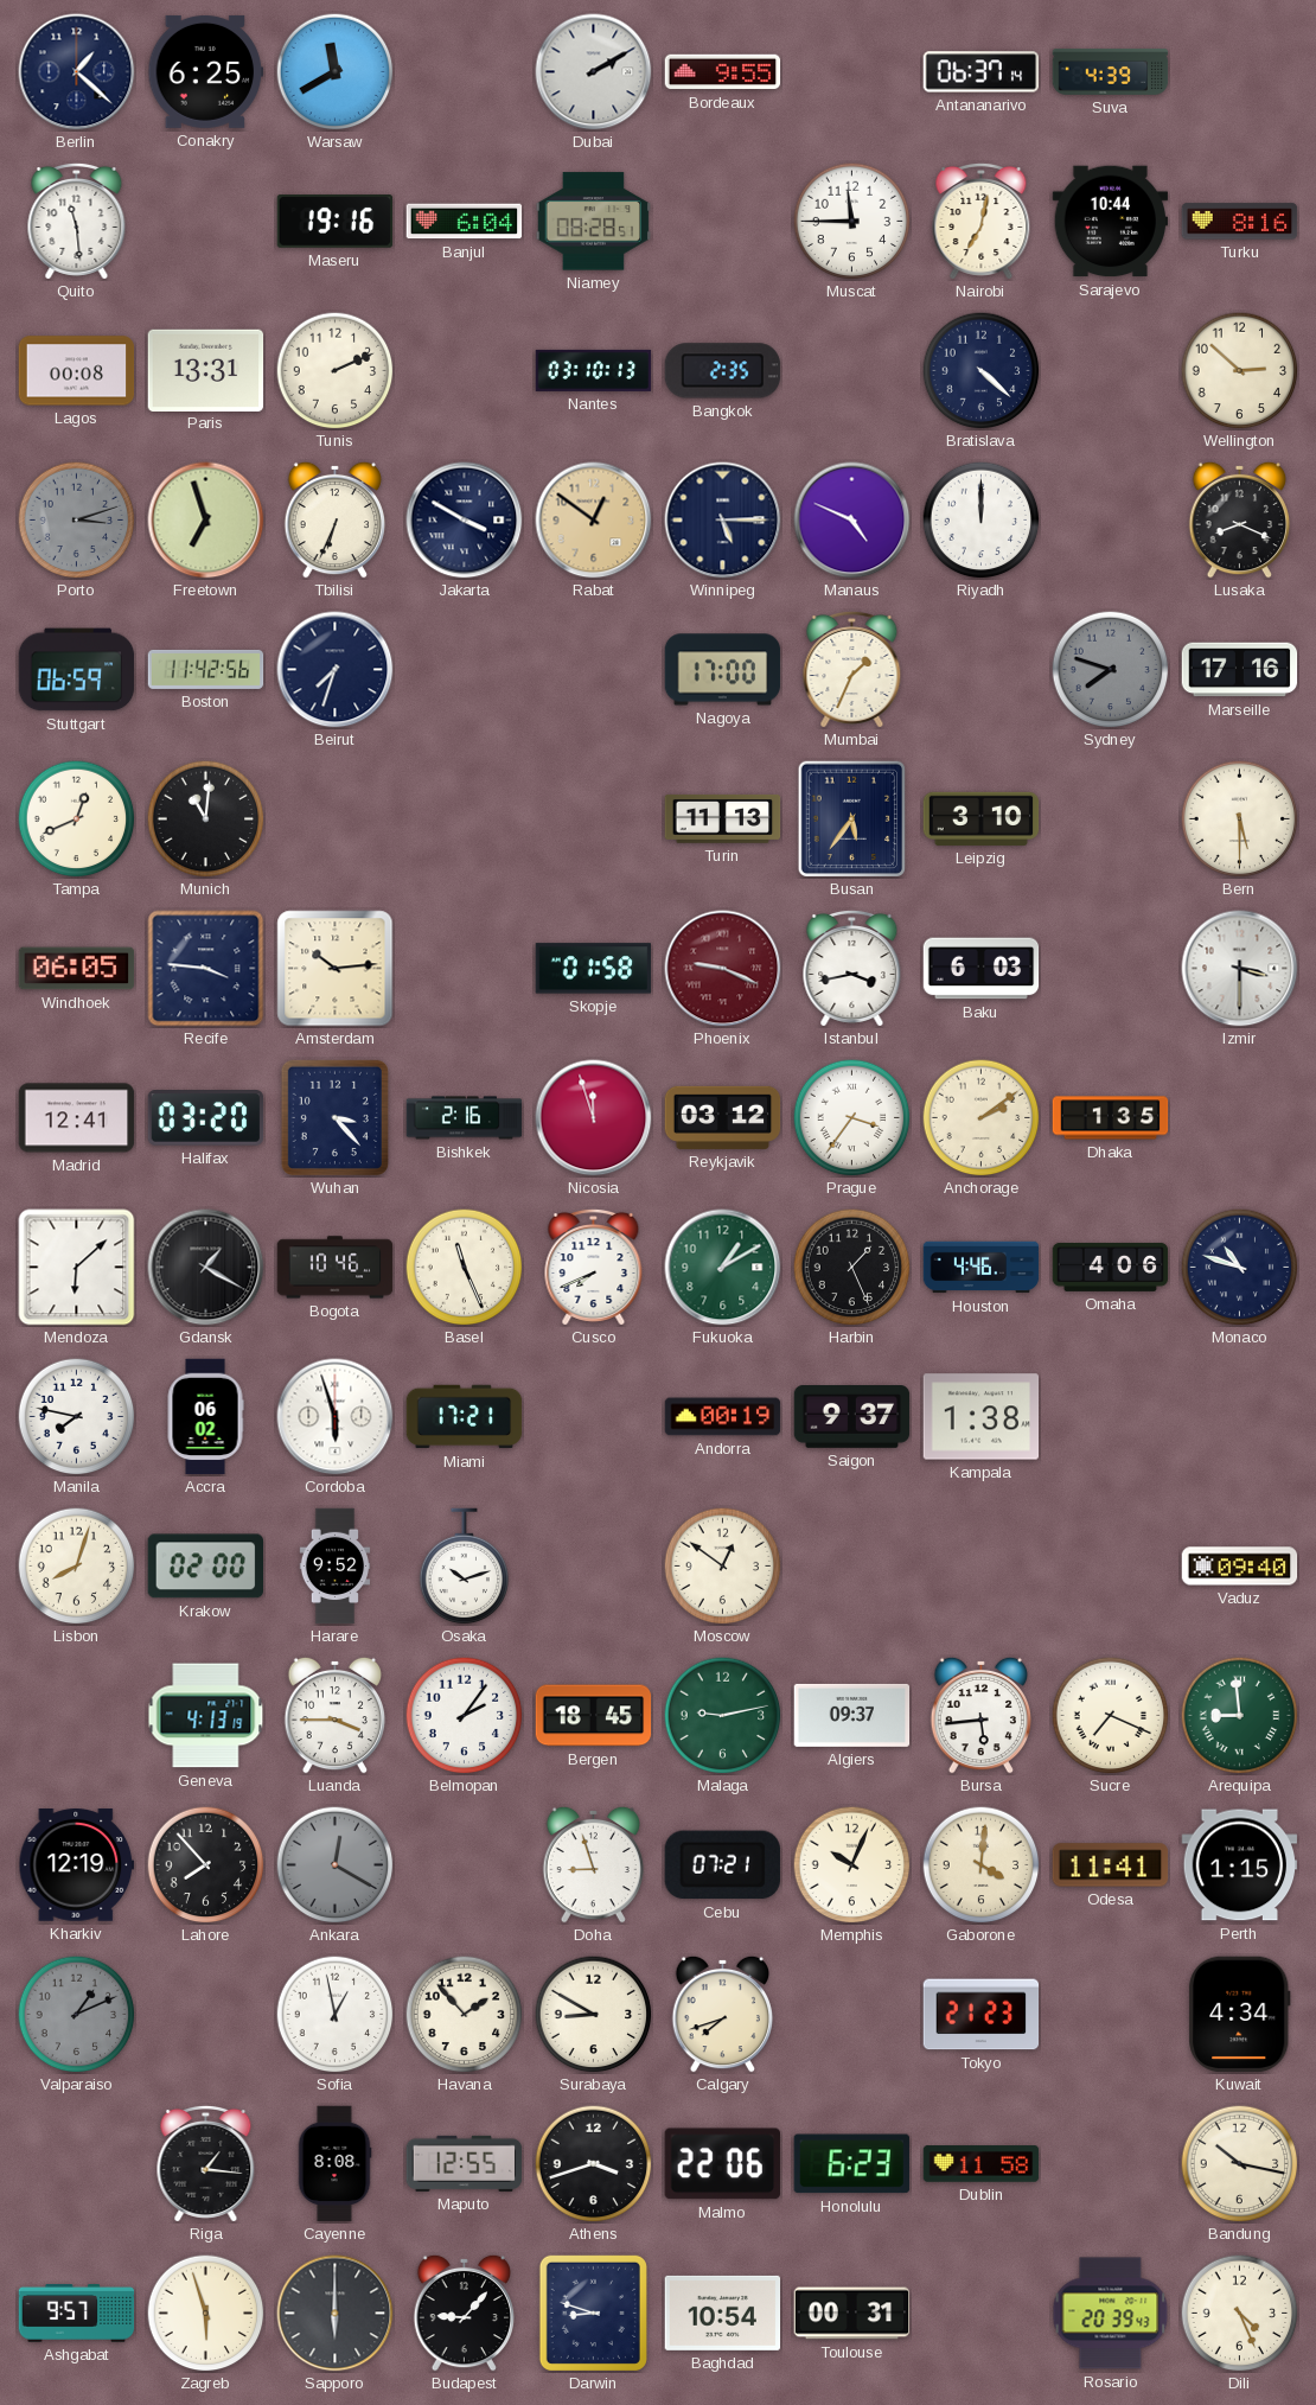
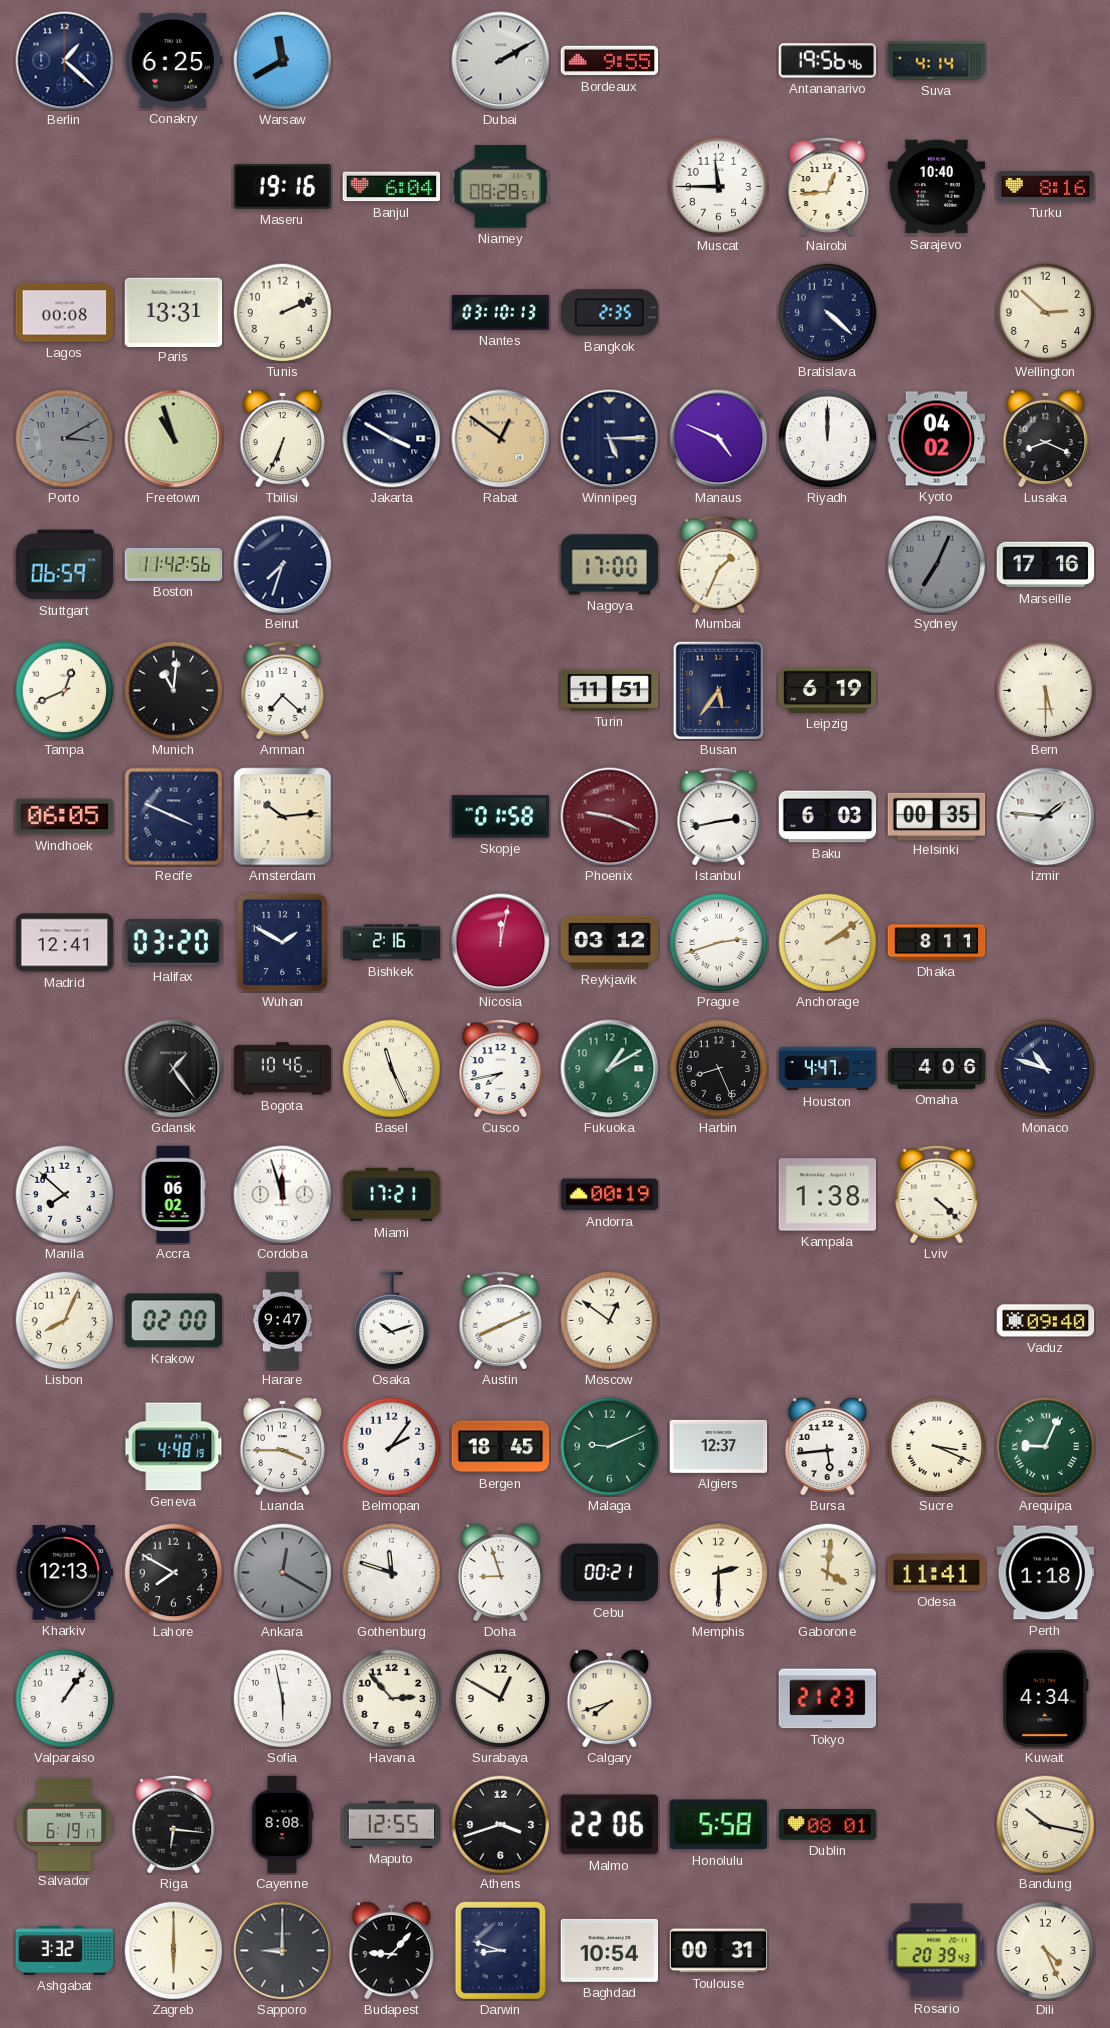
Antananarivo: 06:37 -> 19:56 (828, 61)
Suva: 4:39 -> 4:14 (937, 60)
Quito: 11:29 -> none (77, 221)
Nairobi: 7:02 -> 12:44 (828, 186)
Sarajevo: 10:44 -> 10:40 (937, 187)
Porto: 3:12 -> 3:10 (65, 439)
Freetown: 6:57 -> 10:57 (174, 439)
Kyoto: none -> 04:02 (937, 439)
Sydney: 7:48 -> 7:04 (937, 565)
Amman: none -> 7:22 (283, 690)
Turin: 11:13 -> 11:51 (610, 690)
Leipzig: 3:10 -> 6:19 (828, 690)
Recife: 3:46 -> 3:49 (174, 817)
Istanbul: 3:43 -> 2:43 (719, 816)
Helsinki: none -> 00:35 (937, 816)
Izmir: 3:30 -> 1:46 (1046, 817)
Wuhan: 3:23 -> 1:50 (282, 942)
Nicosia: 11:57 -> 12:02 (501, 943)
Prague: 3:36 -> 2:42 (719, 943)
Dhaka: 1:35 -> 8:11 (937, 943)
Mendoza: 6:08 -> none (77, 1268)
Gdansk: 1:20 -> 1:24 (174, 1069)
Cusco: 7:41 -> 7:43 (501, 1068)
Harbin: 1:26 -> 8:26 (719, 1069)
Houston: 4:46 -> 4:47 (828, 1069)
Manila: 7:47 -> 7:52 (65, 1195)
Cordoba: 5:57 -> 11:57 (283, 1195)
Saigon: 9:37 -> none (852, 1417)
Lviv: none -> 4:22 (937, 1194)
Lisbon: 8:03 -> 8:04 (65, 1321)
Harare: 9:52 -> 9:47 (283, 1321)
Austin: none -> 8:11 (501, 1320)
Geneva: 4:13 -> 4:48 (174, 1447)
Malaga: 9:13 -> 9:11 (610, 1447)
Algiers: 09:37 -> 12:37 (719, 1446)
Sucre: 7:19 -> 3:19 (937, 1447)
Arequipa: 8:59 -> 9:04 (1046, 1447)
Kharkiv: 12:19 -> 12:13 (65, 1573)
Lahore: 7:53 -> 7:50 (174, 1573)
Gothenburg: none -> 11:48 (392, 1573)
Cebu: 07:21 -> 00:21 (609, 1573)
Memphis: 10:04 -> 2:30 (719, 1573)
Perth: 1:15 -> 1:18 (1046, 1573)
Valparaiso: 1:11 -> 1:06 (65, 1699)
Valparaiso dial: grey -> white (65, 1699)
Sofia: 12:58 -> 5:58 (283, 1699)
Havana: 1:53 -> 2:53 (392, 1699)
Surabaya: 8:50 -> 12:50 (501, 1699)
Salvador: none -> 6:19 (65, 1824)
Riga: 1:16 -> 6:16 (174, 1824)
Honolulu: 6:23 -> 5:58 (718, 1825)
Dublin: 11:58 -> 08:01 (828, 1825)
Ashgabat: 9:57 -> 3:32 (65, 1951)
Zagreb: 5:57 -> 6:00 (174, 1951)
Sapporo: 6:00 -> 9:00 (283, 1951)
